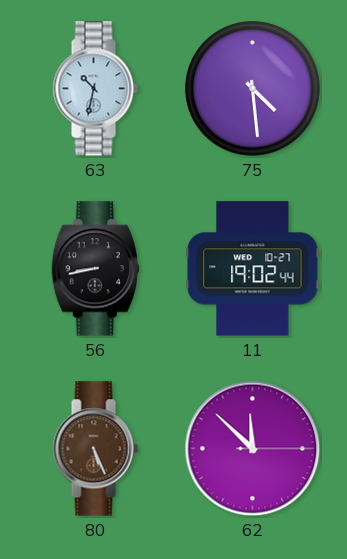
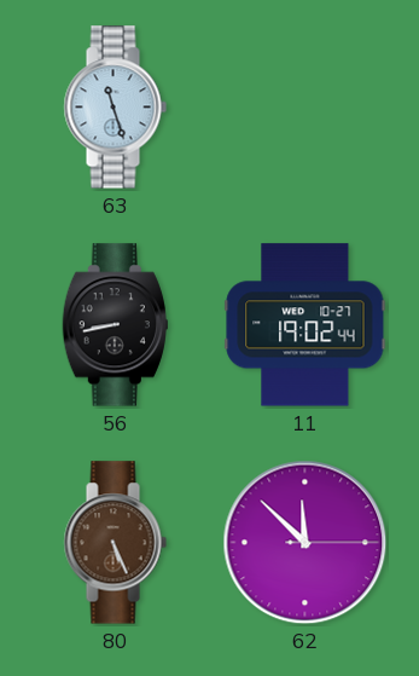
63: 10:32 -> 11:27 (115, 108)
75: 4:29 -> none (252, 88)
